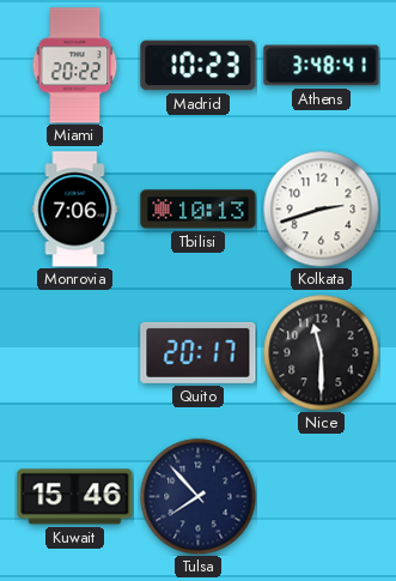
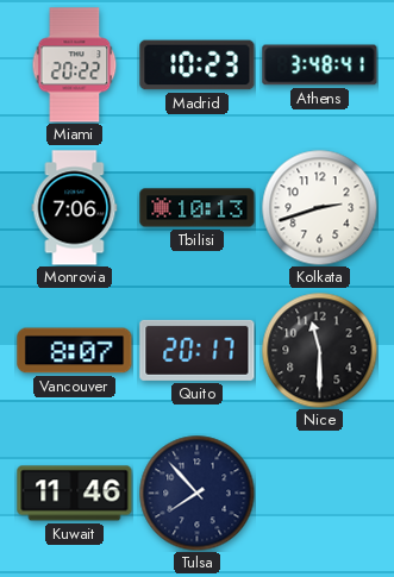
Vancouver: none -> 8:07 (75, 351)
Kuwait: 15:46 -> 11:46 (75, 494)
